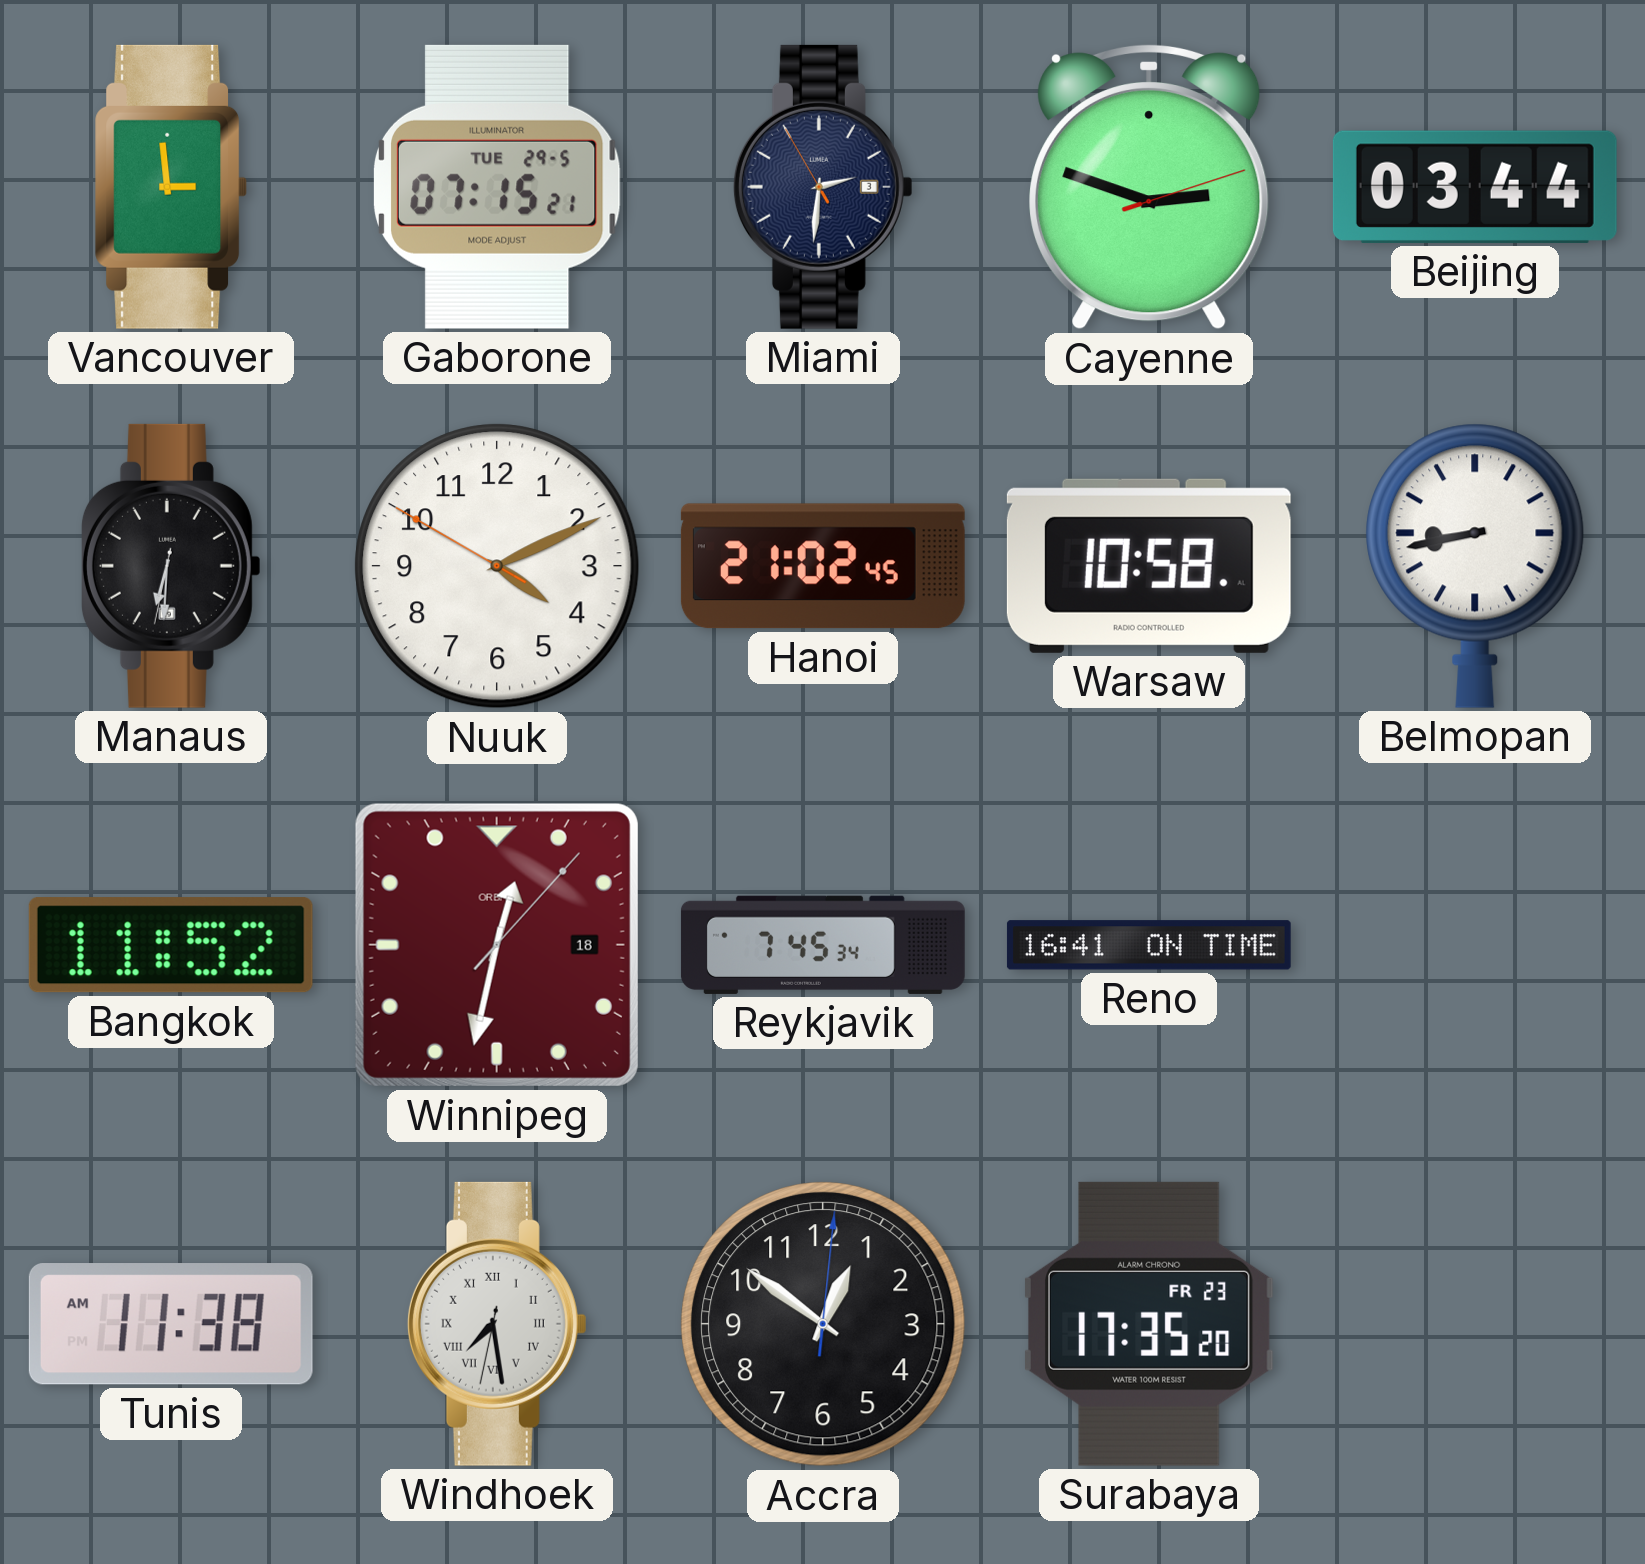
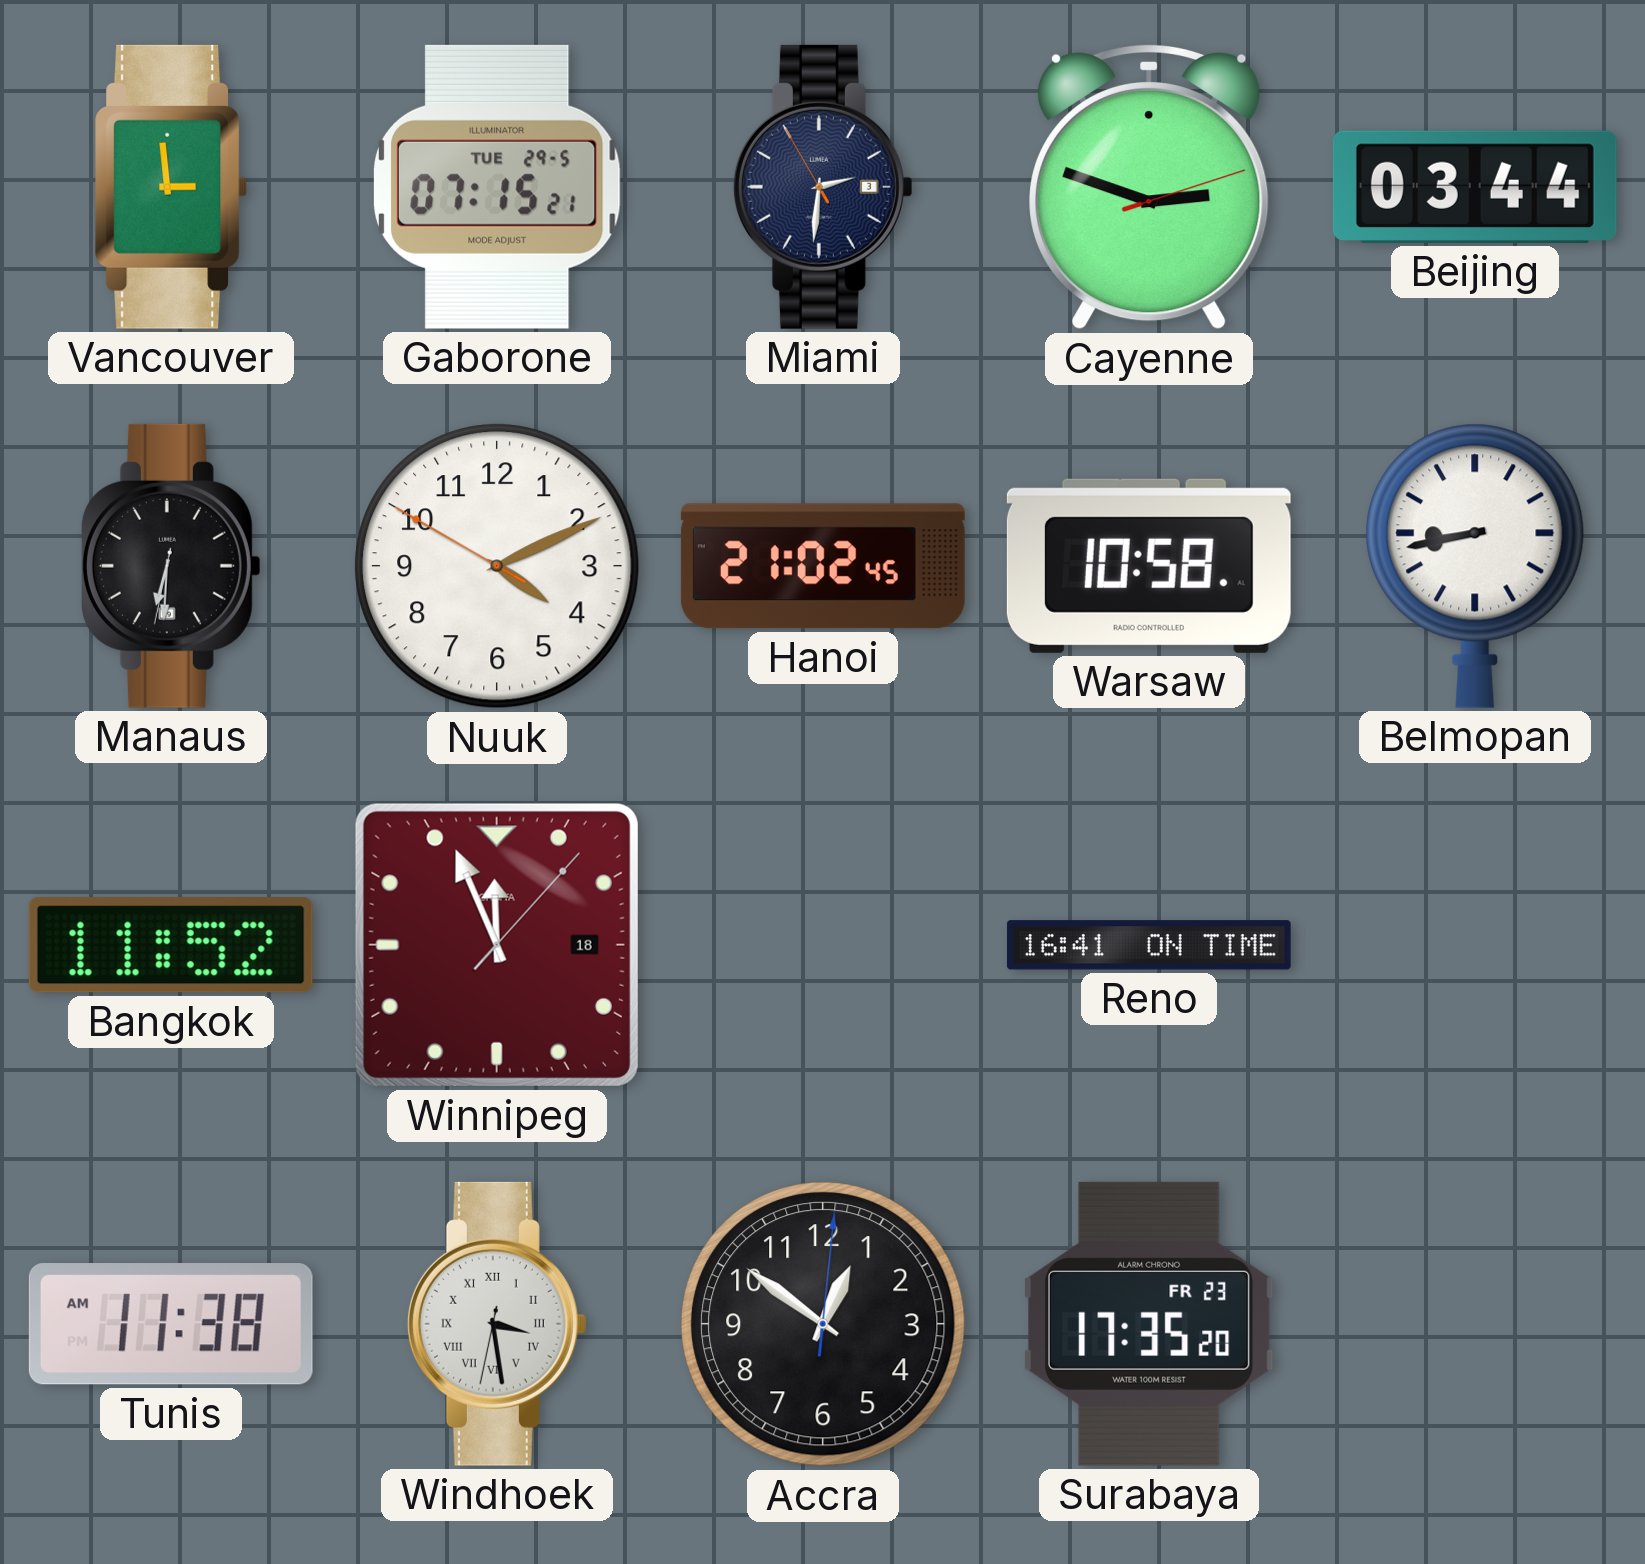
Winnipeg: 12:32 -> 11:56 (497, 945)
Reykjavik: 7:45 -> none (823, 945)
Windhoek: 7:28 -> 3:28 (497, 1324)
